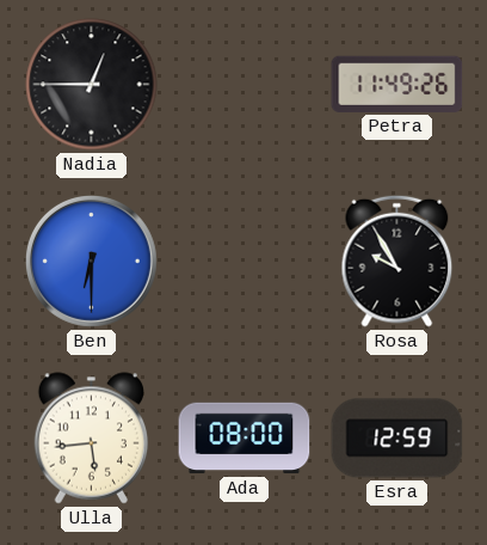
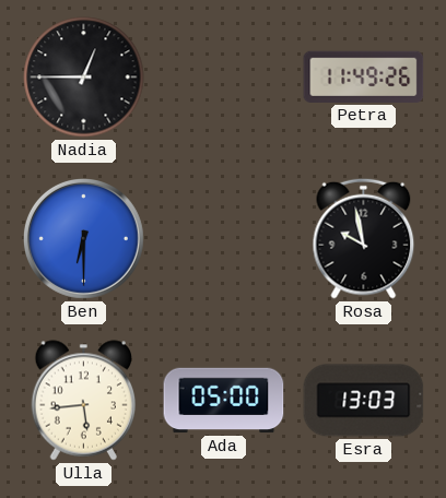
Rosa: 9:55 -> 9:58 (364, 238)
Ada: 08:00 -> 05:00 (224, 401)
Esra: 12:59 -> 13:03 (364, 401)
